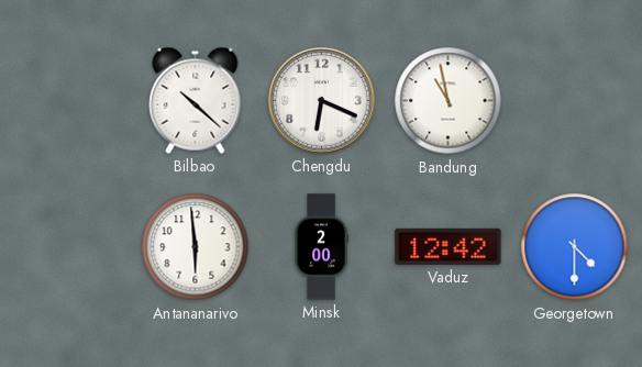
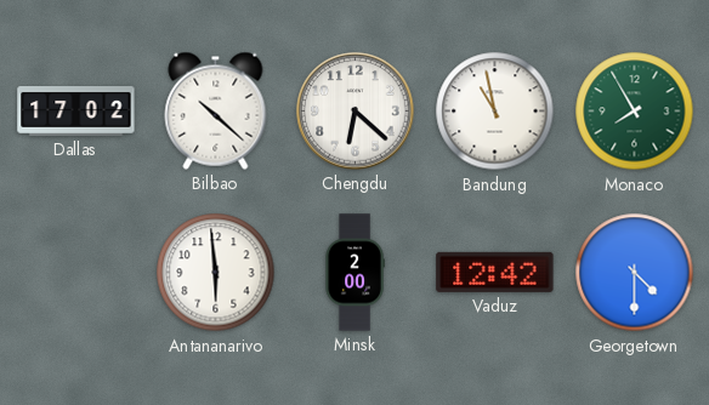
Dallas: none -> 17:02 (76, 112)
Chengdu: 6:19 -> 6:22 (356, 112)
Monaco: none -> 7:55 (635, 112)
